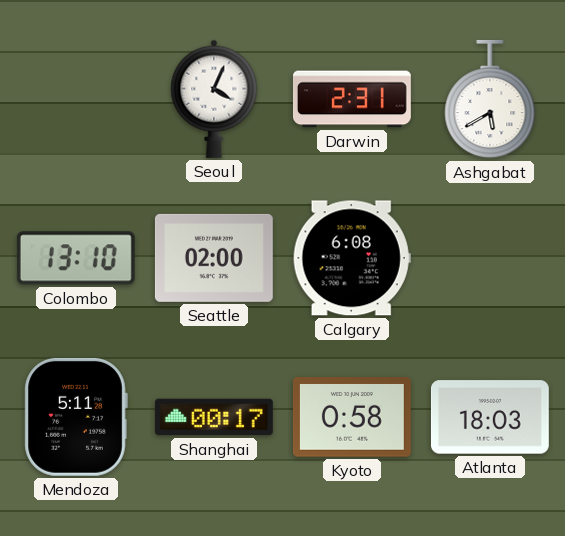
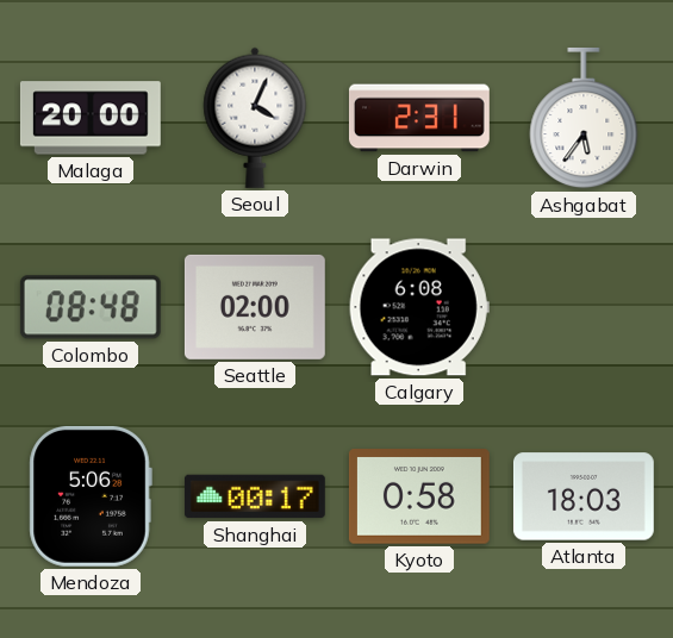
Malaga: none -> 20:00 (91, 118)
Ashgabat: 5:40 -> 5:36 (584, 118)
Colombo: 13:10 -> 08:48 (91, 307)
Mendoza: 5:11 -> 5:06 (91, 496)
